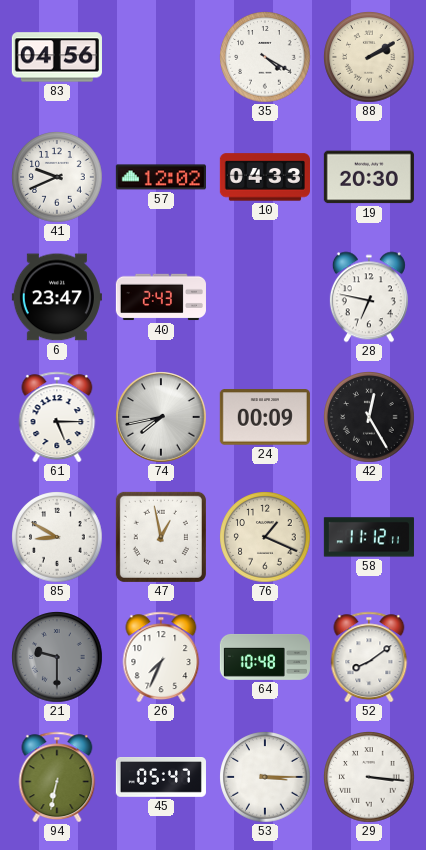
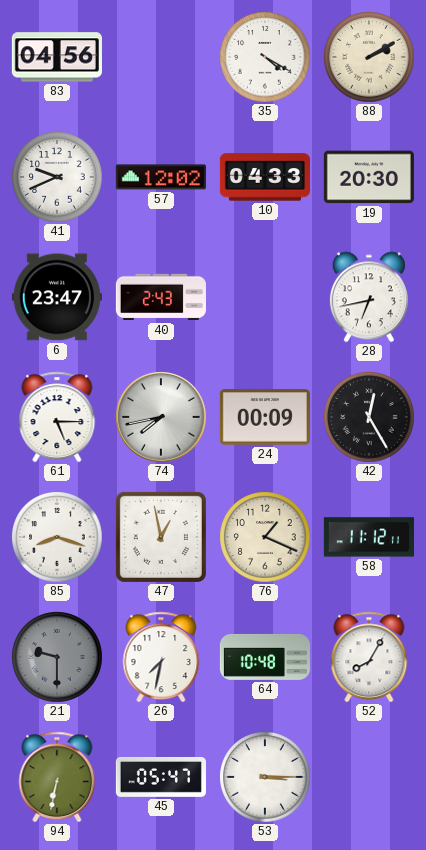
28: 6:47 -> 6:43 (369, 297)
85: 8:50 -> 8:18 (57, 537)
26: 7:34 -> 7:32 (161, 657)
52: 8:09 -> 8:05 (369, 657)
29: 3:16 -> none (369, 777)
